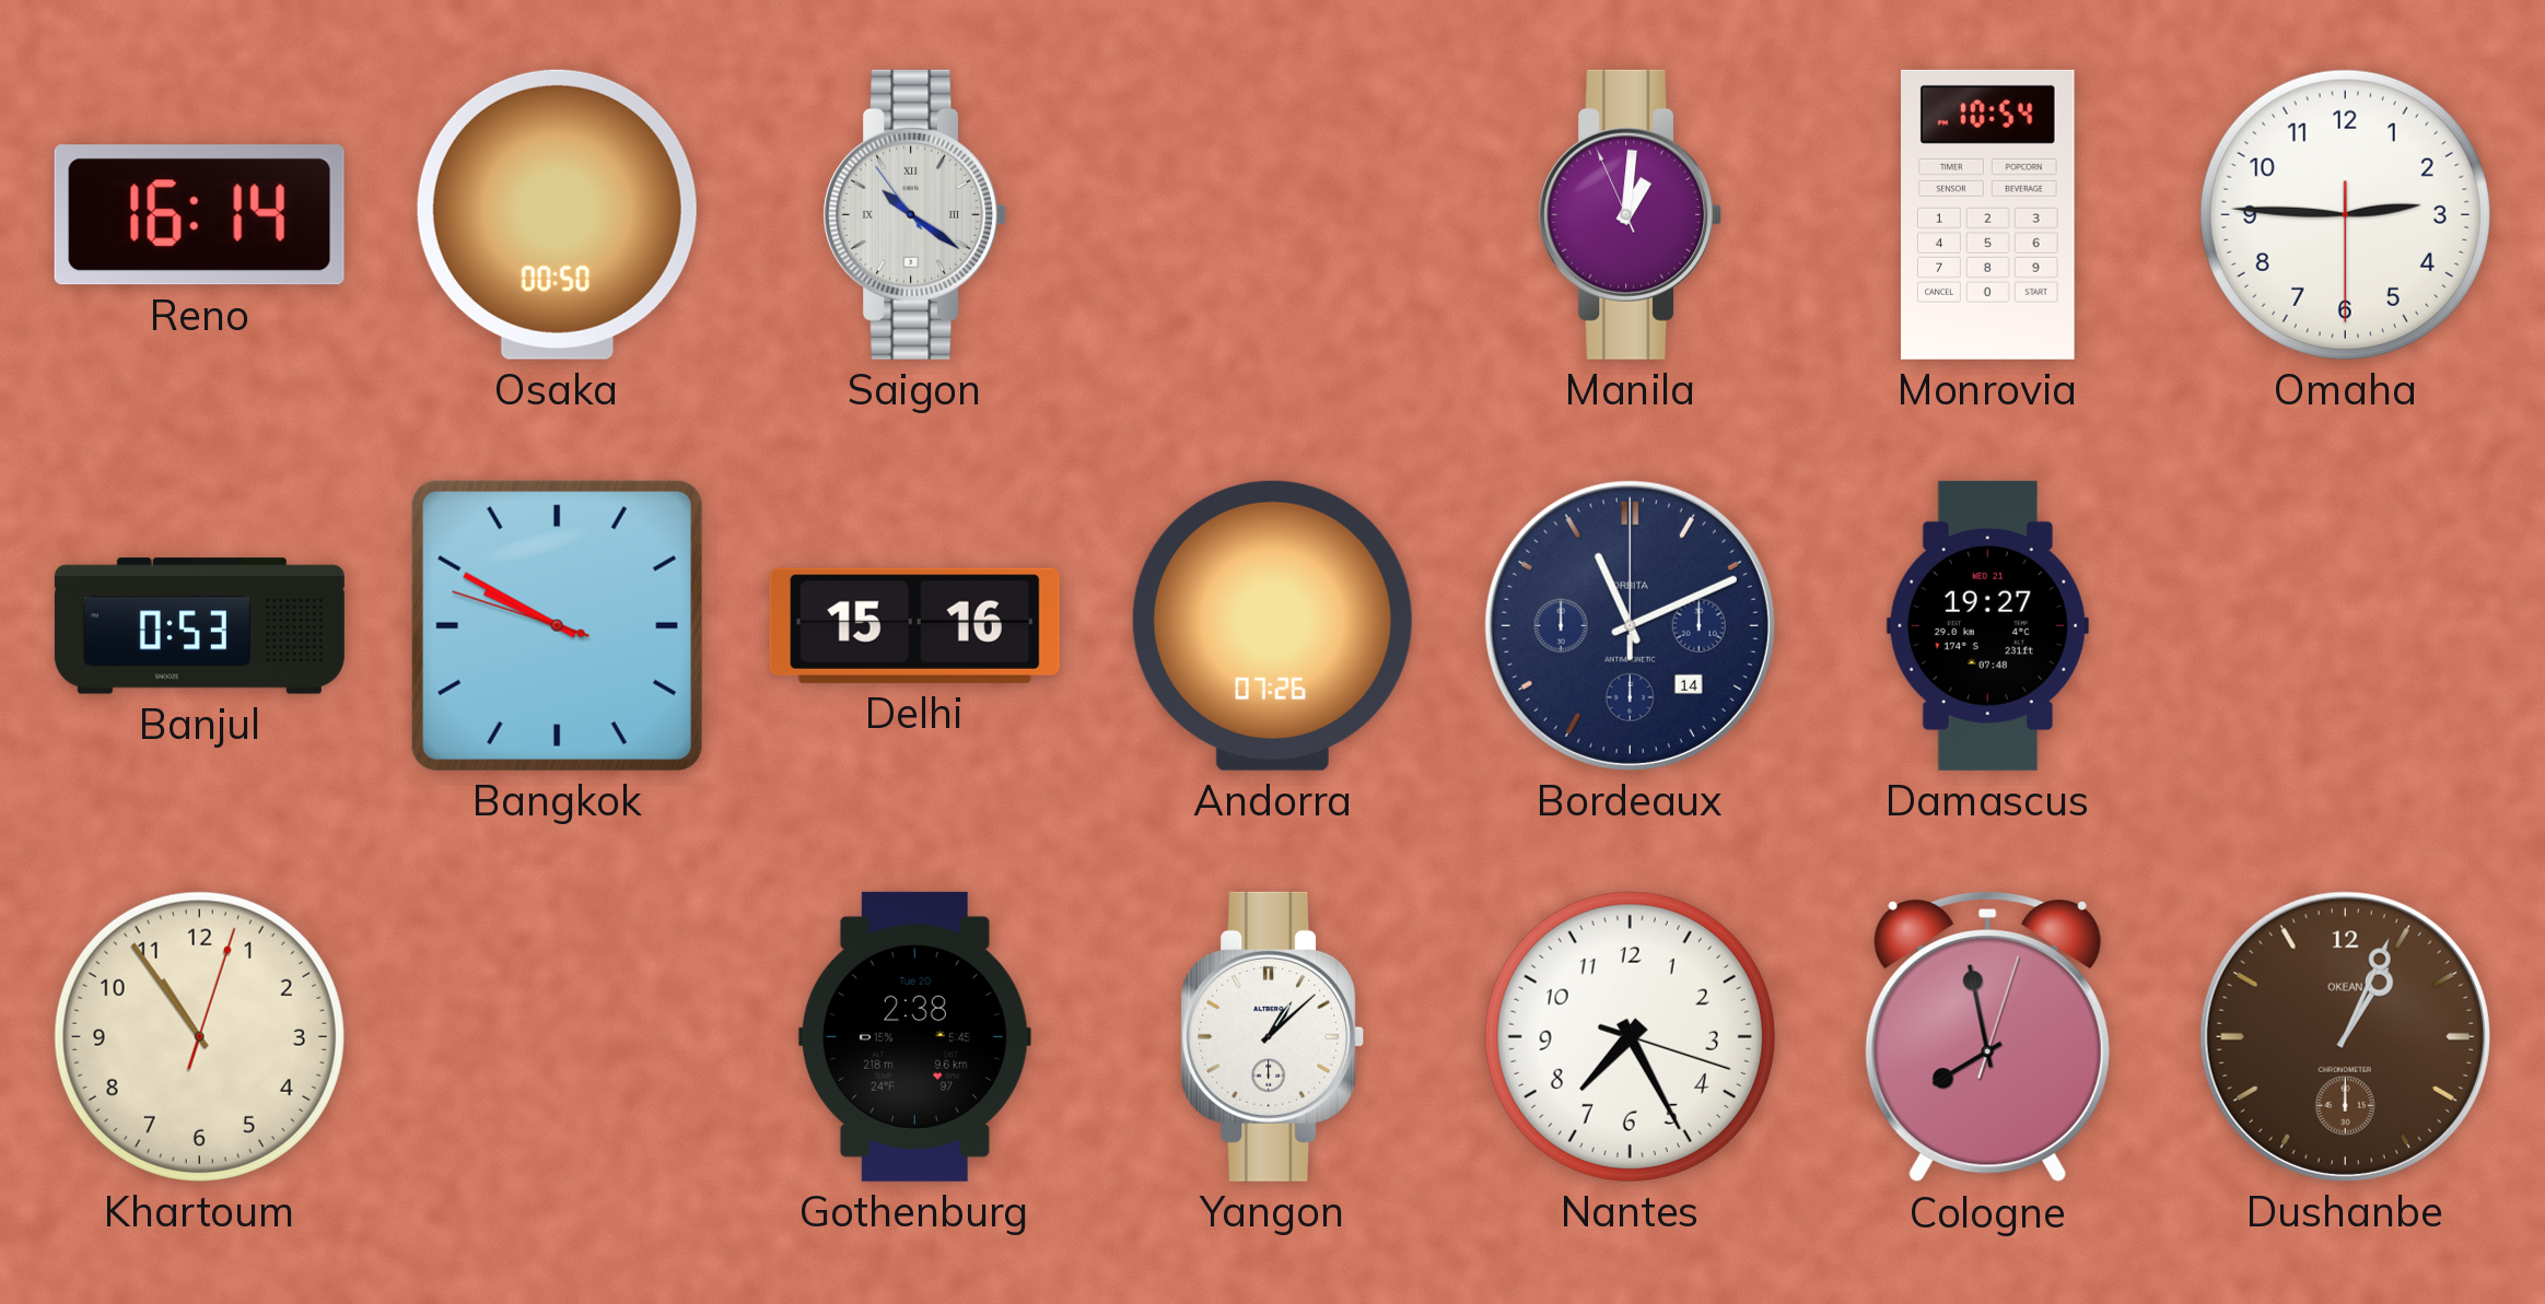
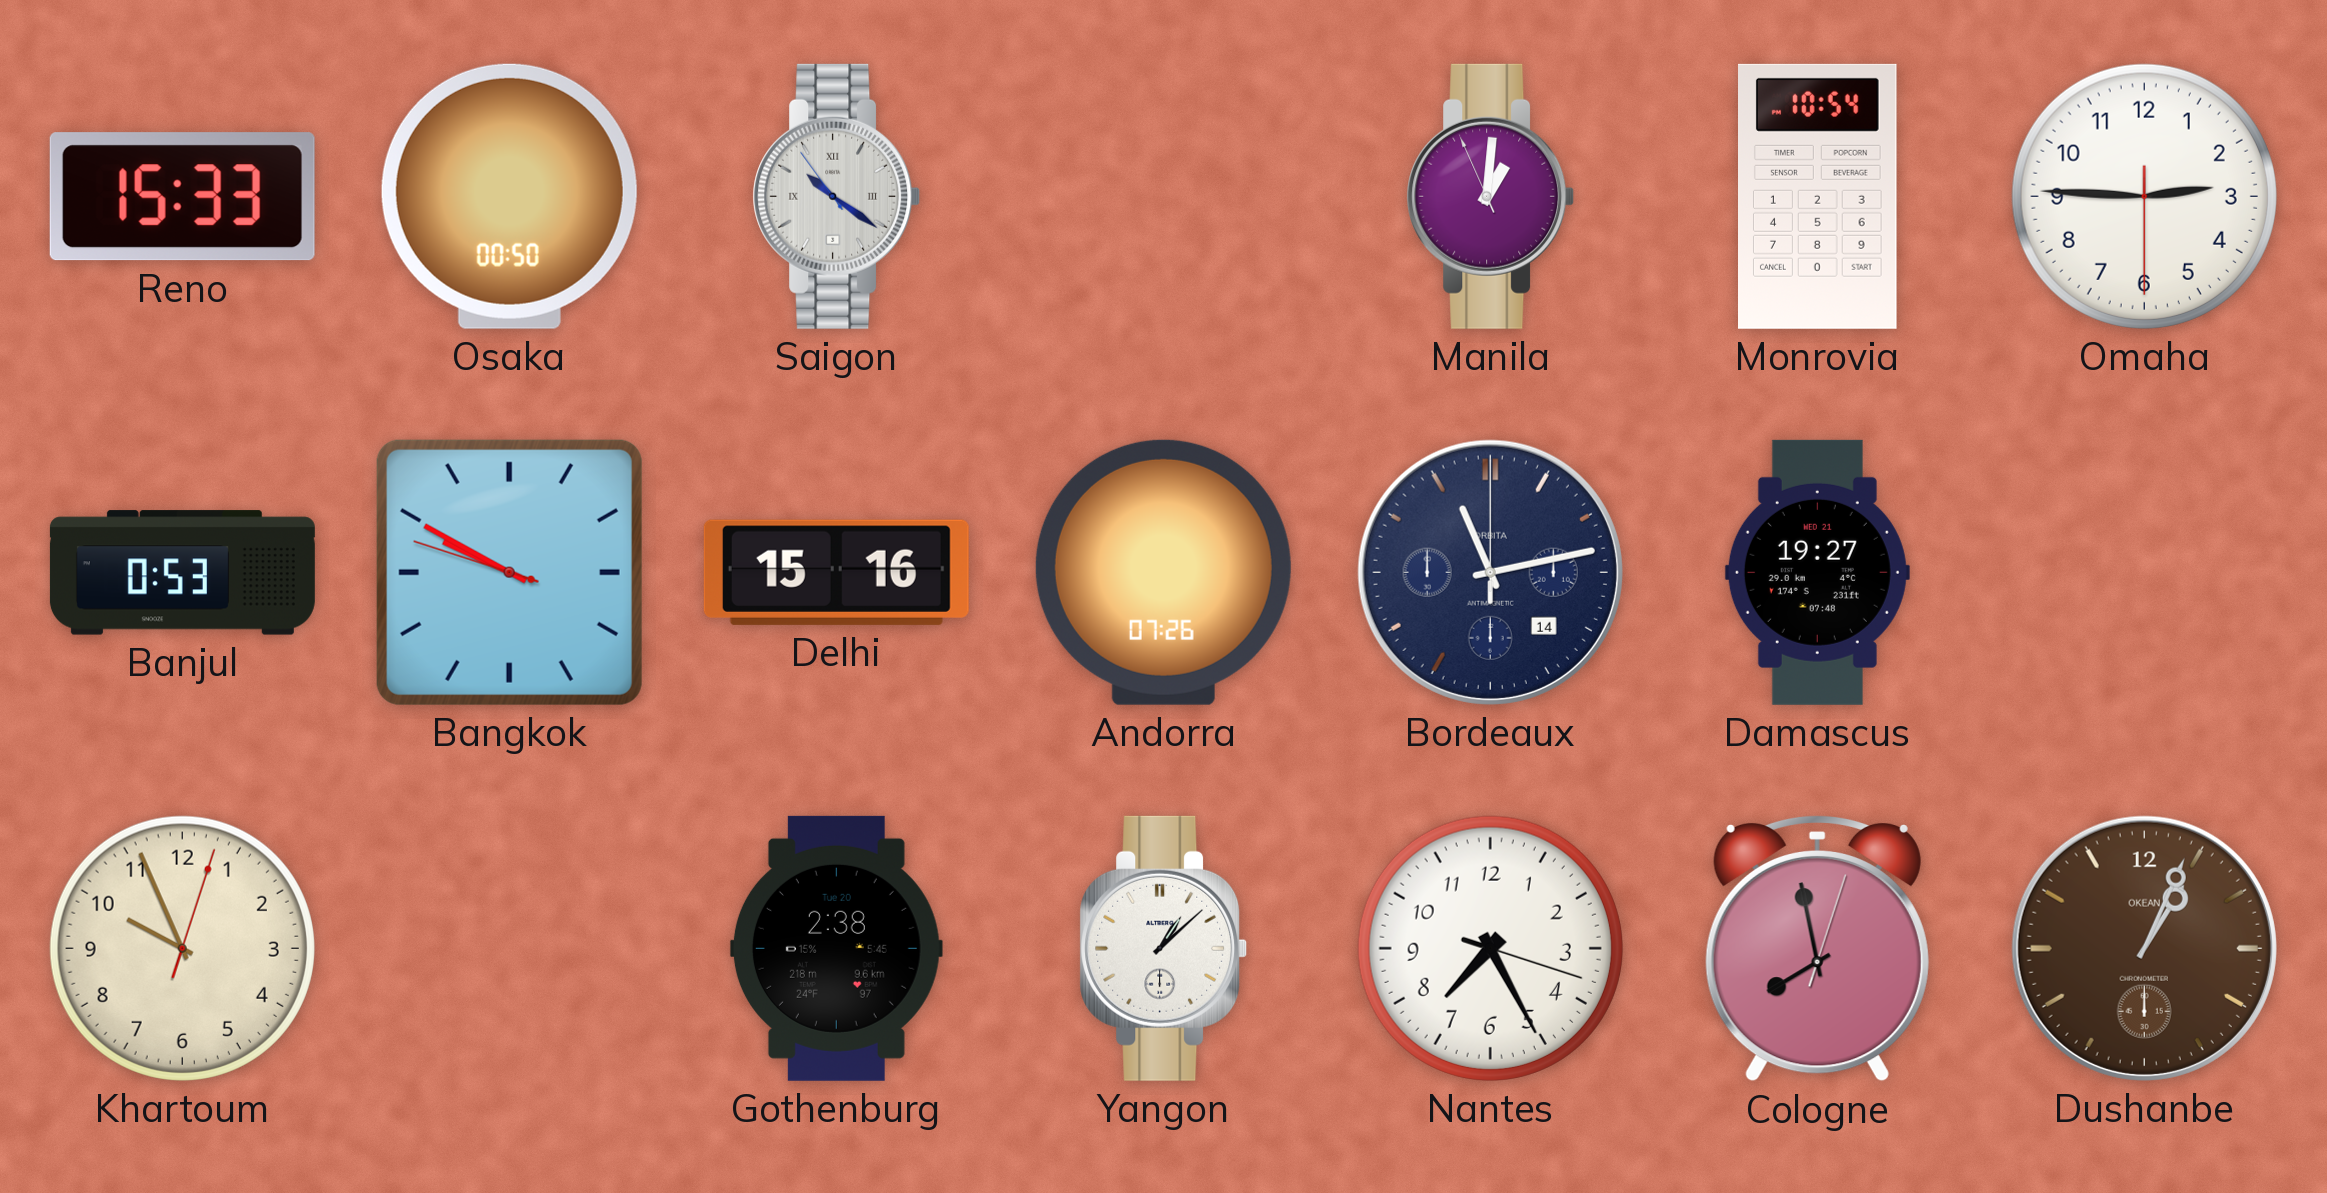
Reno: 16:14 -> 15:33 (182, 197)
Bordeaux: 11:11 -> 11:13 (1490, 572)
Khartoum: 10:54 -> 9:56 (182, 948)
